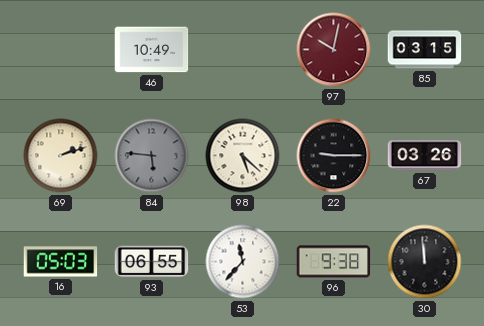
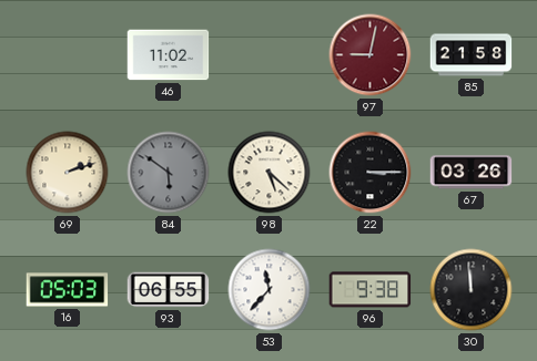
46: 10:49 -> 11:02 (169, 55)
97: 10:02 -> 9:02 (371, 55)
85: 03:15 -> 21:58 (472, 55)
84: 5:46 -> 5:51 (169, 173)
22: 9:15 -> 3:15 (371, 173)
